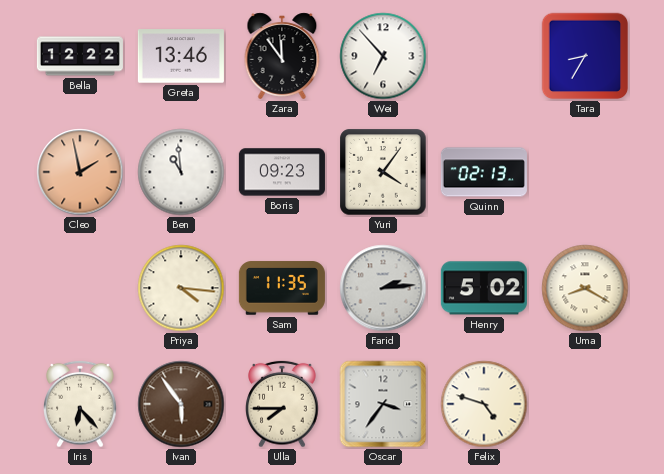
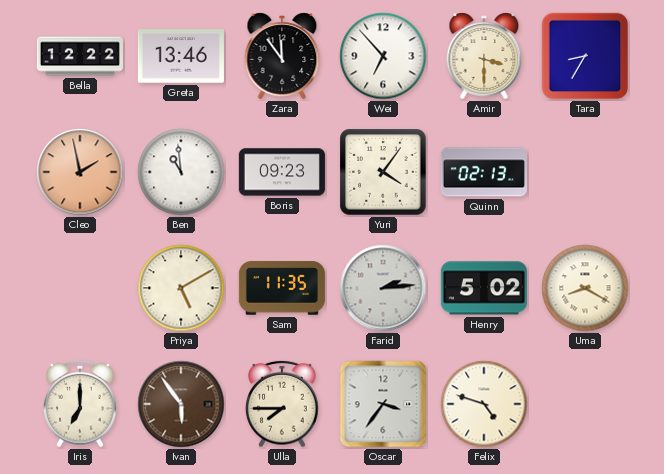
Amir: none -> 3:30 (484, 56)
Priya: 4:16 -> 5:10 (181, 288)
Iris: 6:23 -> 7:00 (80, 404)
